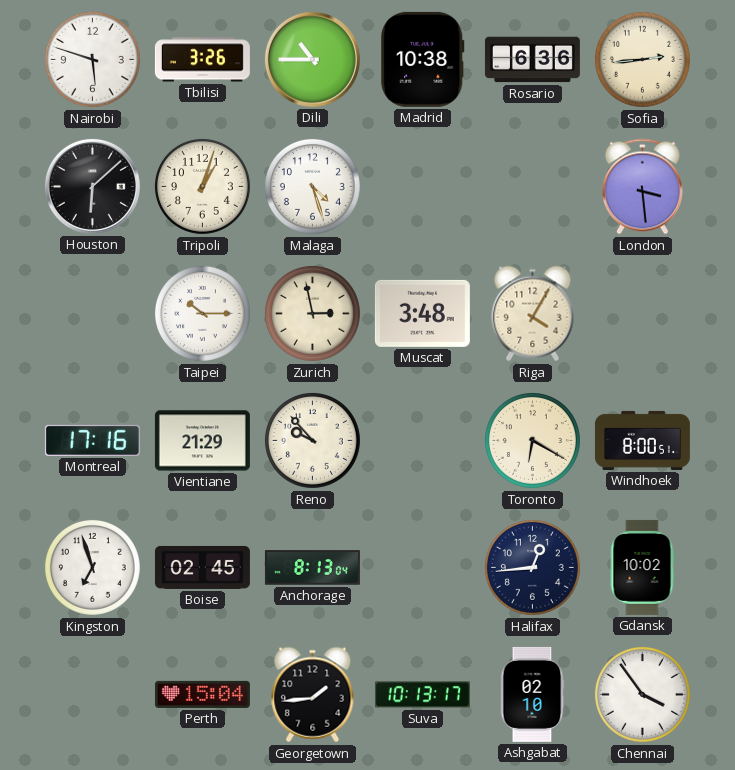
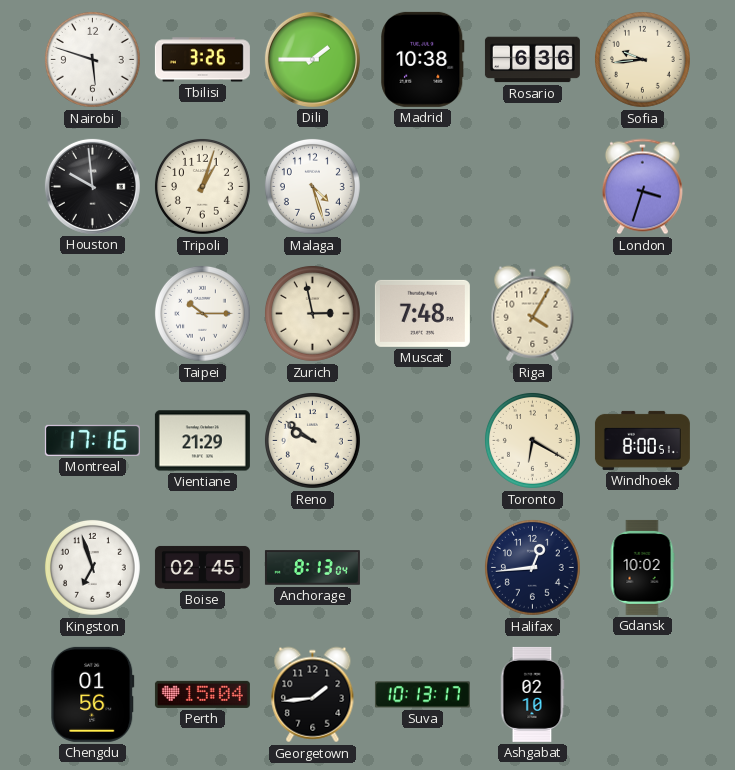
Dili: 10:45 -> 1:45 (312, 59)
Sofia: 2:44 -> 9:44 (642, 59)
Houston: 6:08 -> 9:59 (92, 186)
London: 3:29 -> 3:33 (642, 187)
Muscat: 3:48 -> 7:48 (422, 313)
Reno: 9:53 -> 9:51 (312, 440)
Chengdu: none -> 01:56 (93, 694)
Chennai: 3:54 -> none (642, 694)
